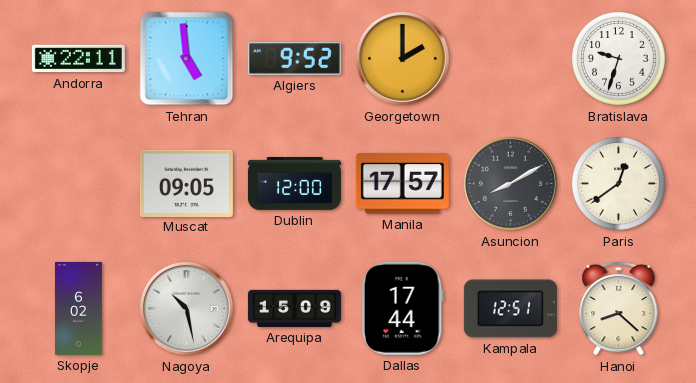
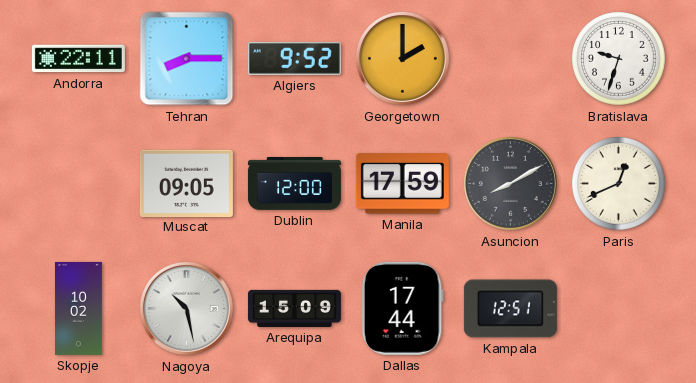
Tehran: 4:59 -> 8:15 (187, 59)
Manila: 17:57 -> 17:59 (402, 184)
Paris: 12:39 -> 12:41 (619, 184)
Skopje: 6:02 -> 10:02 (79, 308)
Hanoi: 8:22 -> none (619, 308)
